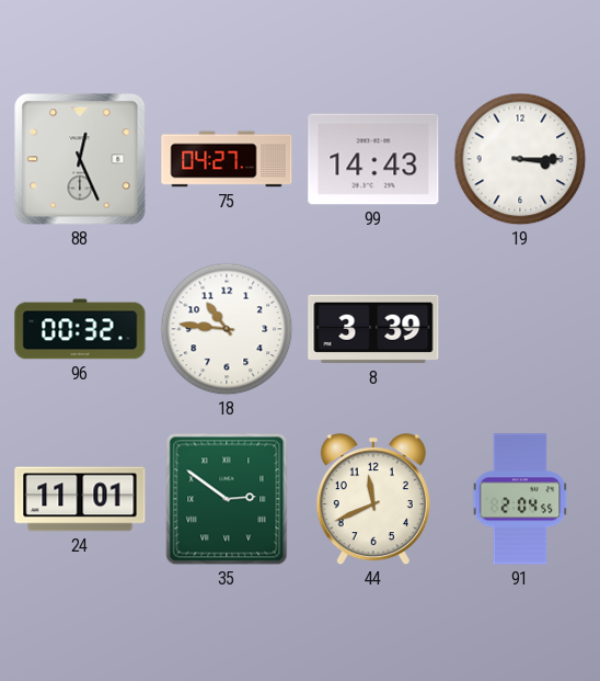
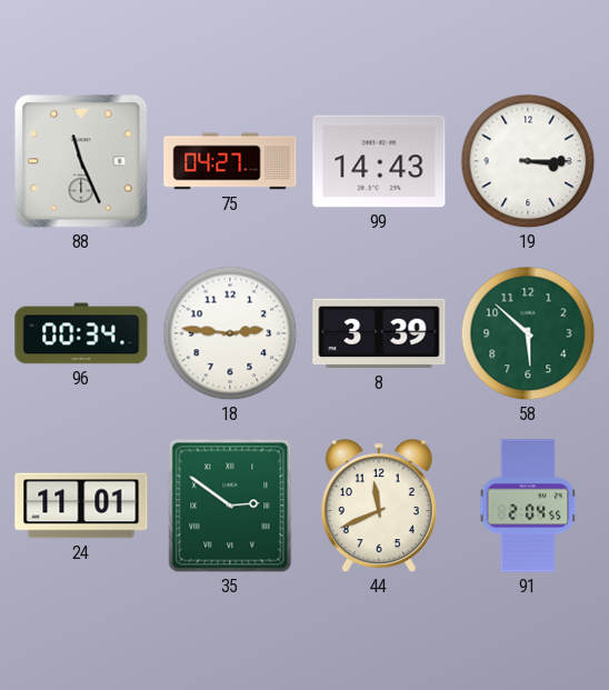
88: 12:26 -> 11:26 (81, 161)
96: 00:32 -> 00:34 (81, 333)
18: 10:46 -> 2:46 (230, 333)
58: none -> 5:52 (528, 333)
